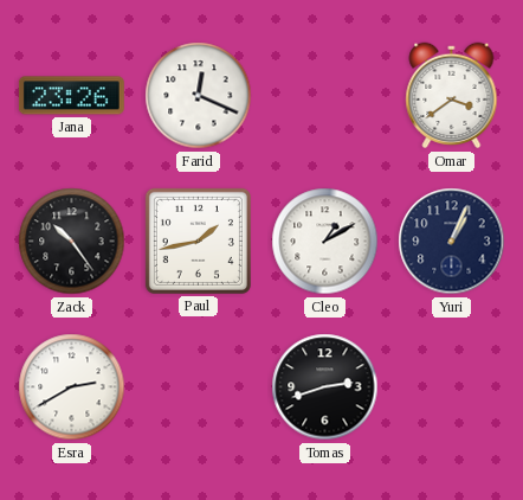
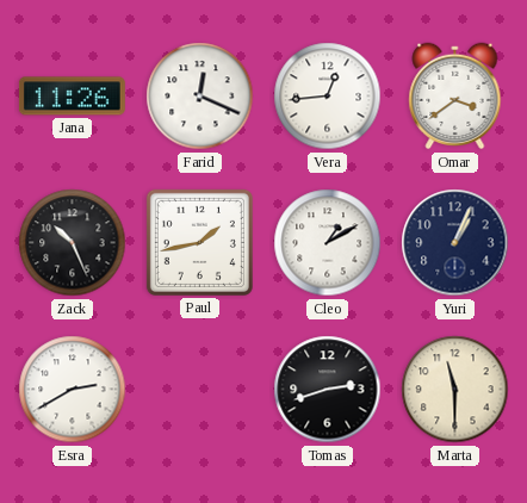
Jana: 23:26 -> 11:26 (72, 97)
Vera: none -> 12:44 (328, 97)
Zack: 10:24 -> 10:26 (73, 243)
Marta: none -> 11:30 (455, 390)
